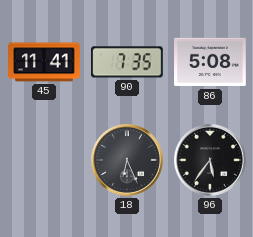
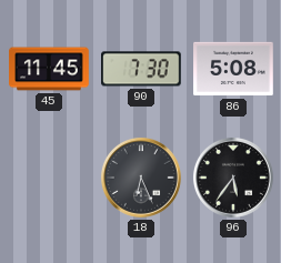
45: 11:41 -> 11:45 (49, 69)
90: 7:35 -> 7:30 (142, 69)
